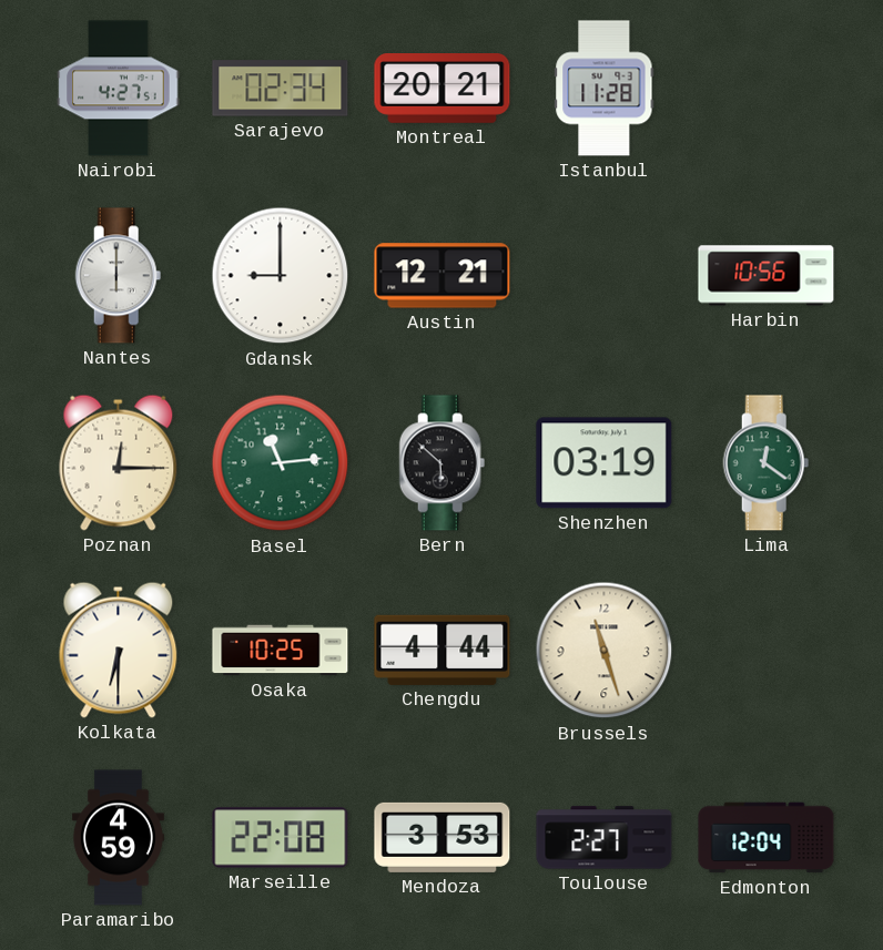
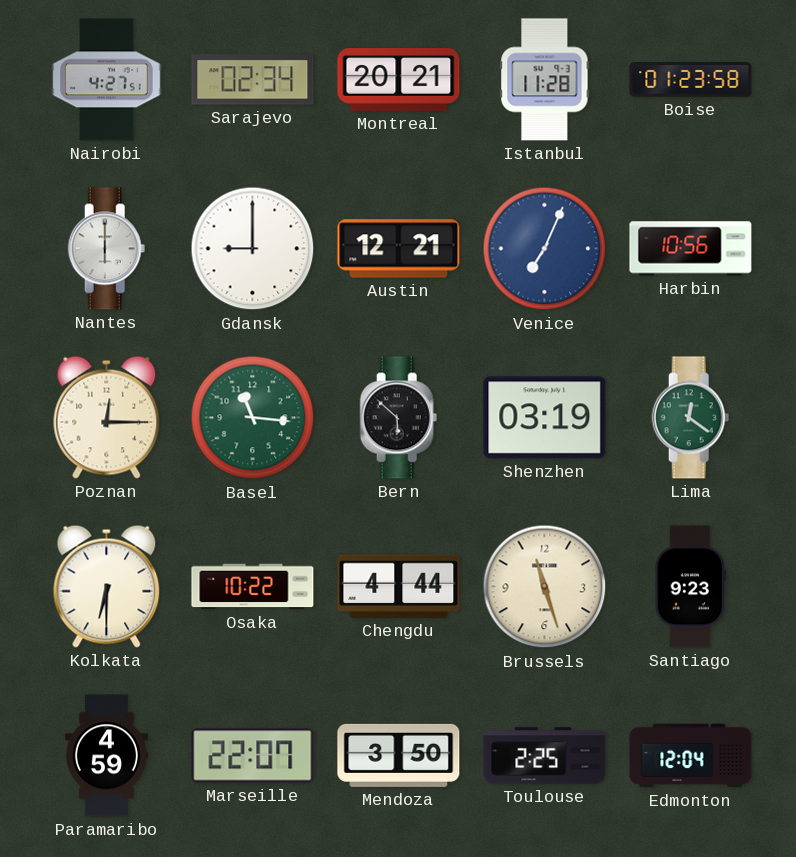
Boise: none -> 01:23 (691, 80)
Venice: none -> 7:04 (545, 249)
Basel: 11:14 -> 11:16 (253, 418)
Osaka: 10:25 -> 10:22 (253, 587)
Santiago: none -> 9:23 (690, 587)
Marseille: 22:08 -> 22:07 (253, 756)
Mendoza: 3:53 -> 3:50 (399, 755)
Toulouse: 2:27 -> 2:25 (545, 756)
